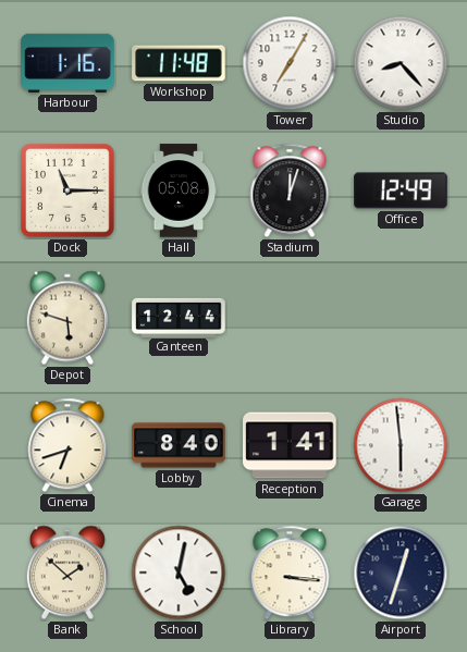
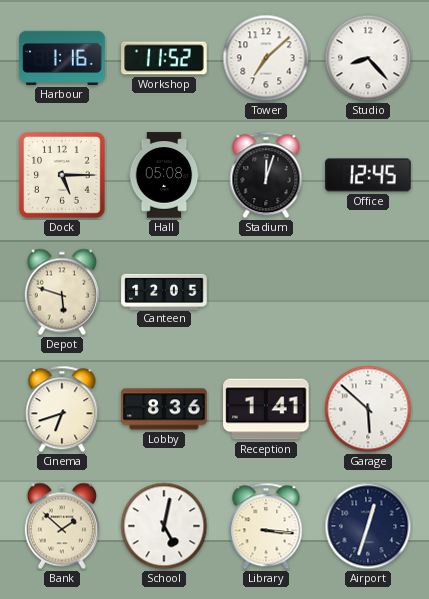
Workshop: 11:48 -> 11:52 (164, 58)
Tower: 7:05 -> 7:08 (266, 58)
Dock: 11:15 -> 5:15 (62, 175)
Office: 12:49 -> 12:45 (368, 175)
Canteen: 12:44 -> 12:05 (164, 291)
Lobby: 8:40 -> 8:36 (164, 409)
Garage: 5:59 -> 5:52 (368, 409)
